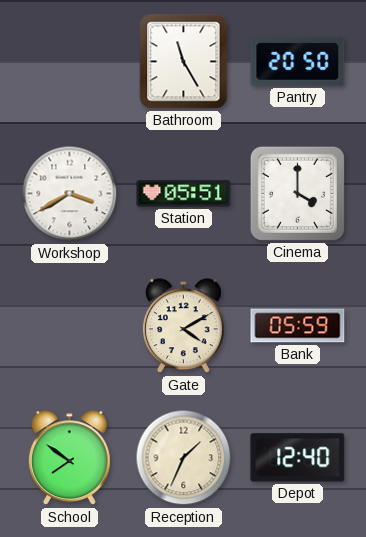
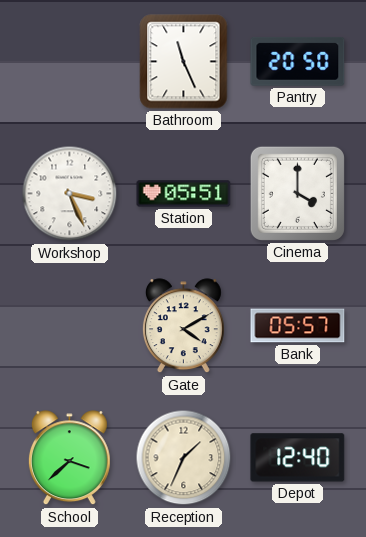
Bathroom: 11:25 -> 11:26 (184, 62)
Workshop: 3:40 -> 3:26 (70, 194)
Bank: 05:59 -> 05:57 (298, 326)
School: 7:51 -> 3:38 (69, 458)
